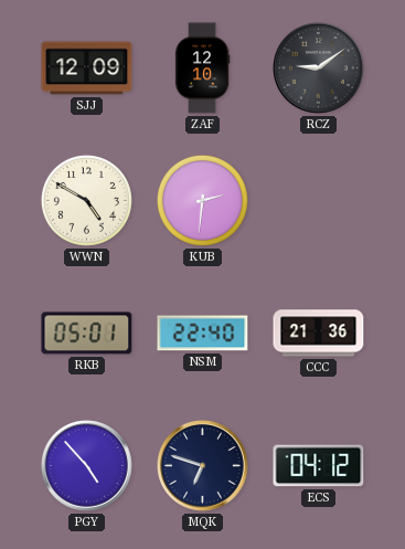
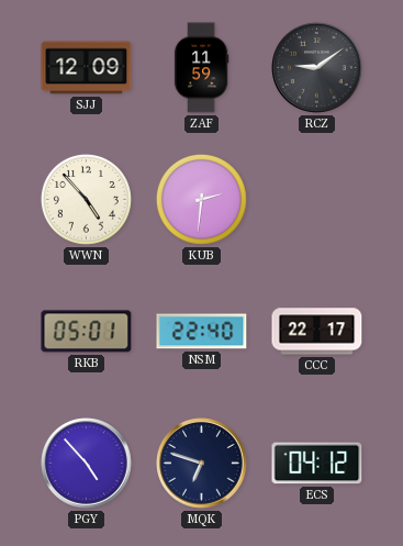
ZAF: 12:10 -> 11:59 (201, 68)
WWN: 4:50 -> 4:53 (86, 199)
CCC: 21:36 -> 22:17 (317, 332)
